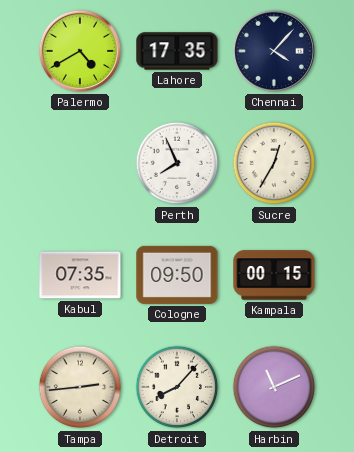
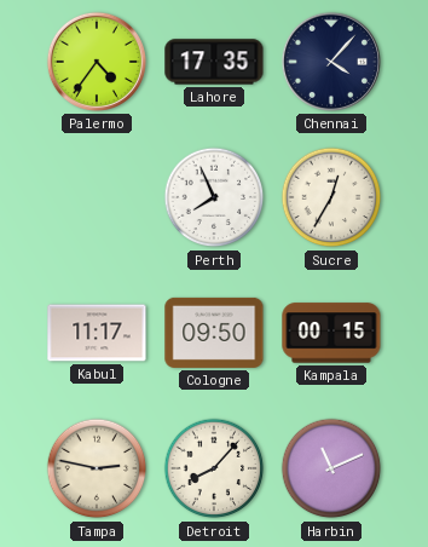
Palermo: 4:40 -> 4:36 (97, 62)
Kabul: 07:35 -> 11:17 (97, 333)
Tampa: 2:44 -> 2:47 (97, 468)
